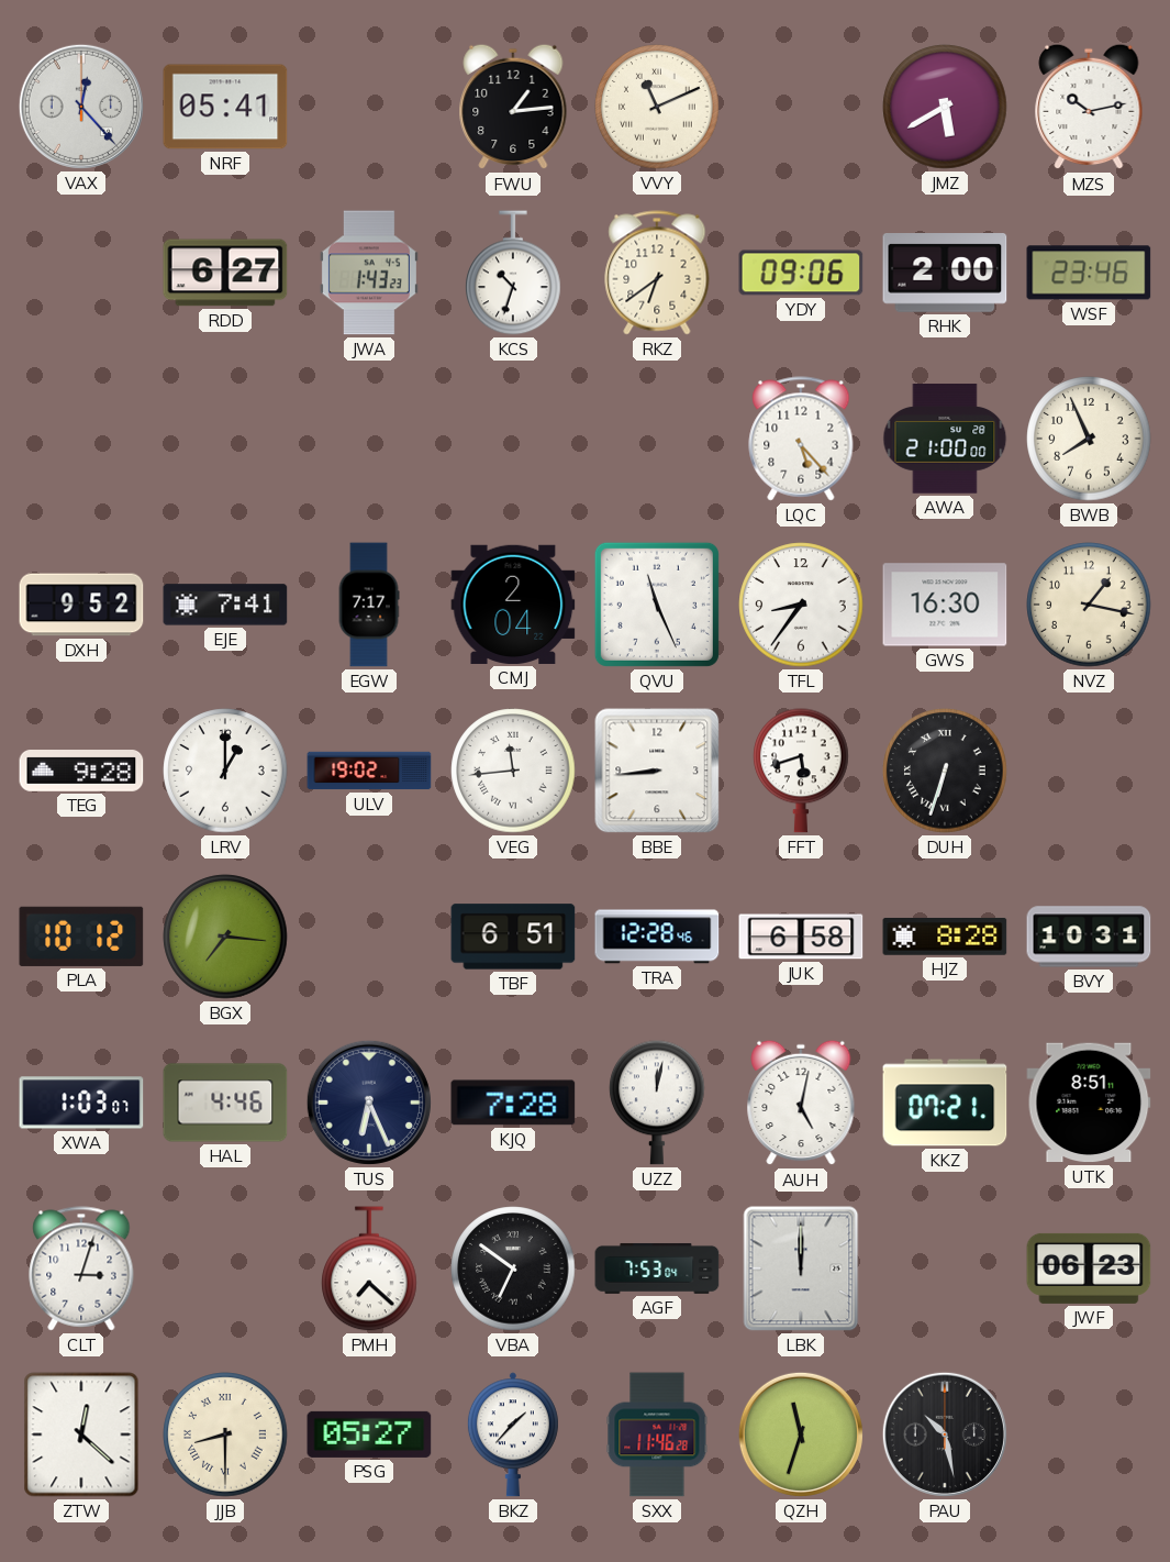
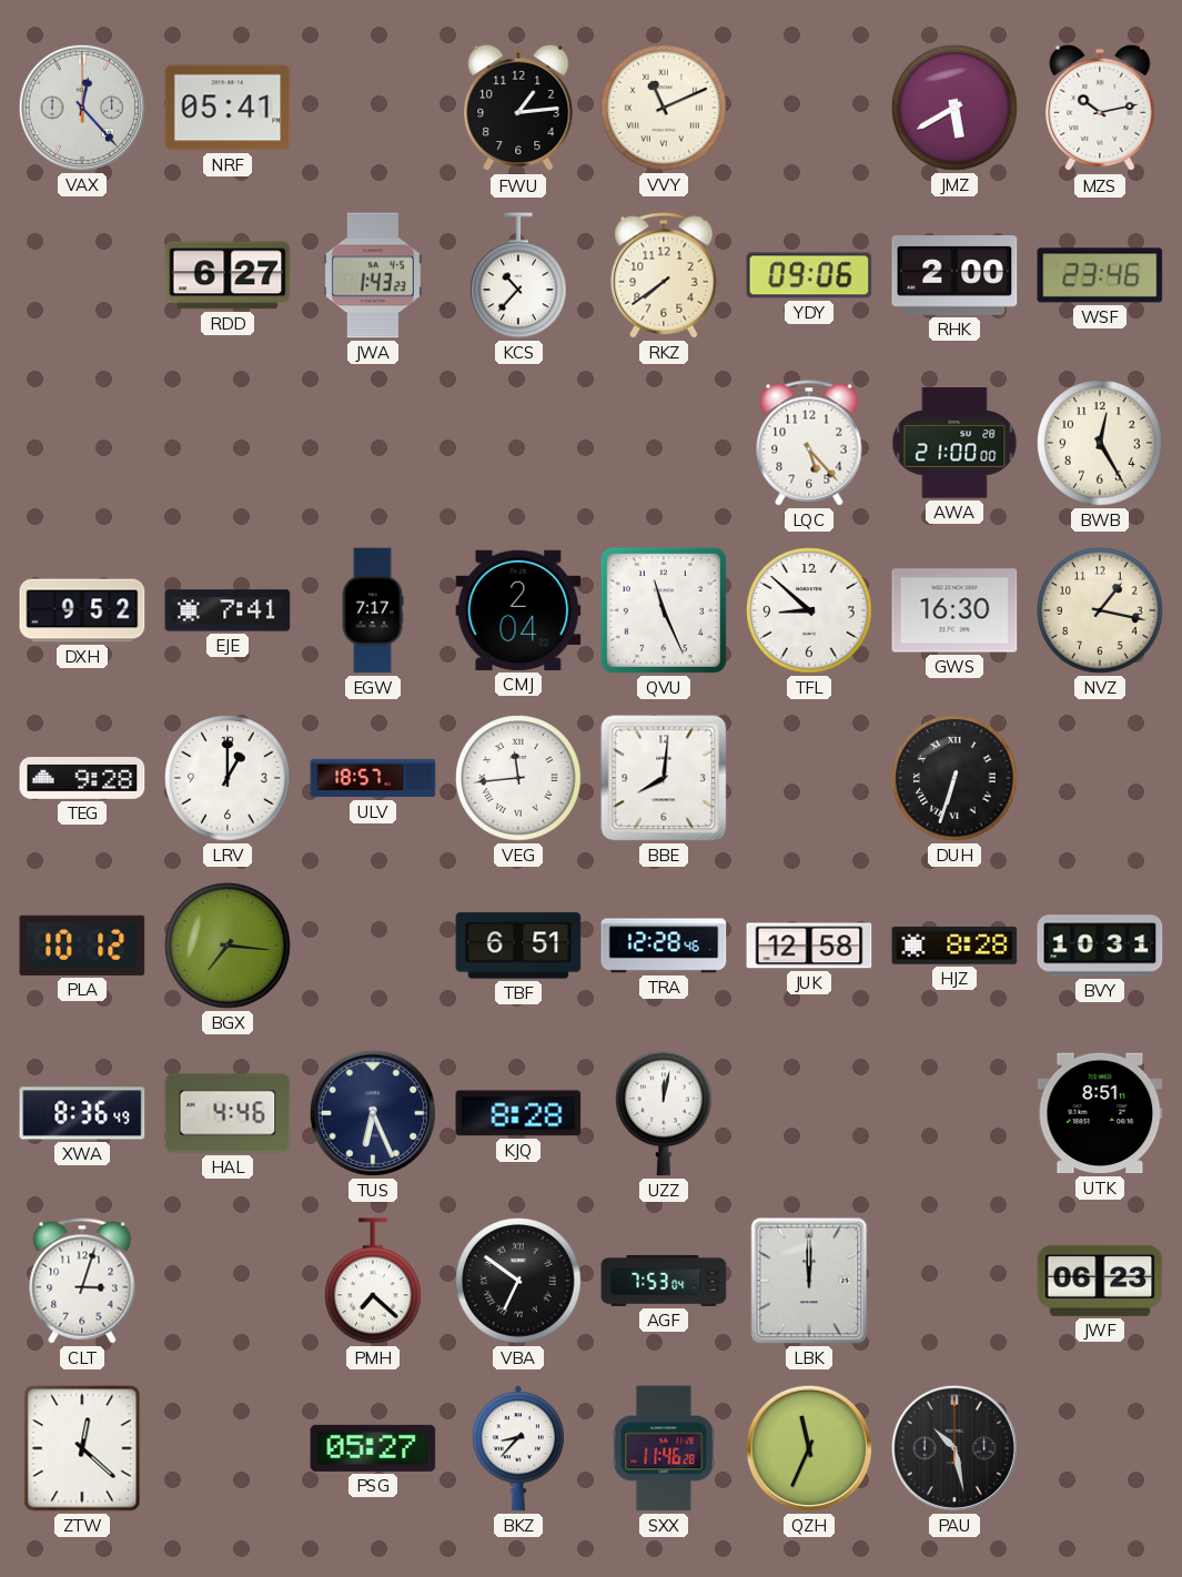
KCS: 10:33 -> 10:37 (518, 275)
RKZ: 6:39 -> 7:39 (664, 275)
BWB: 7:56 -> 12:25 (1100, 443)
TFL: 8:36 -> 8:52 (809, 610)
ULV: 19:02 -> 18:57 (373, 778)
BBE: 8:44 -> 8:01 (664, 778)
FFT: 5:42 -> none (801, 771)
JUK: 6:58 -> 12:58 (809, 946)
XWA: 1:03 -> 8:36 (82, 1113)
KJQ: 7:28 -> 8:28 (518, 1113)
AUH: 5:02 -> none (801, 1103)
KKZ: 07:21 -> none (945, 1103)
JJB: 8:30 -> none (225, 1434)
BKZ: 1:37 -> 8:37 (518, 1448)
QZH: 11:33 -> 11:34 (809, 1448)
